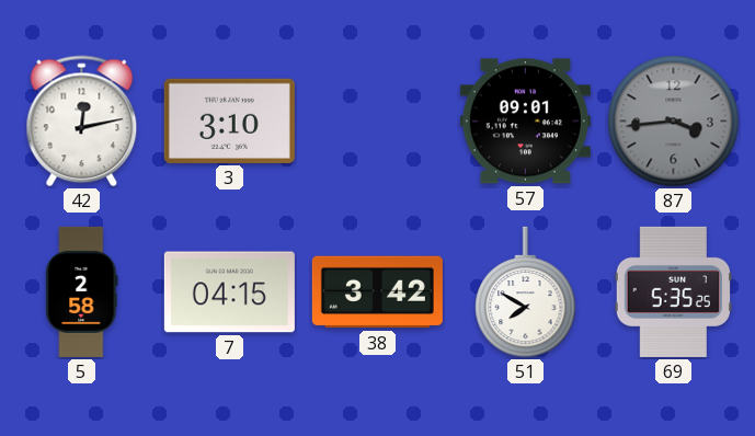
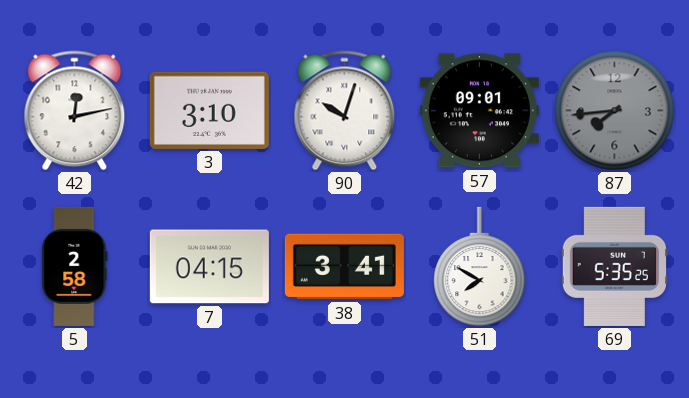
90: none -> 10:03 (345, 111)
87: 3:44 -> 7:44 (615, 111)
38: 3:42 -> 3:41 (344, 267)
